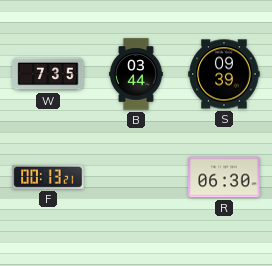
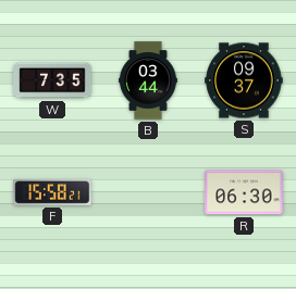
S: 09:39 -> 09:37 (244, 80)
F: 00:13 -> 15:58 (52, 192)
